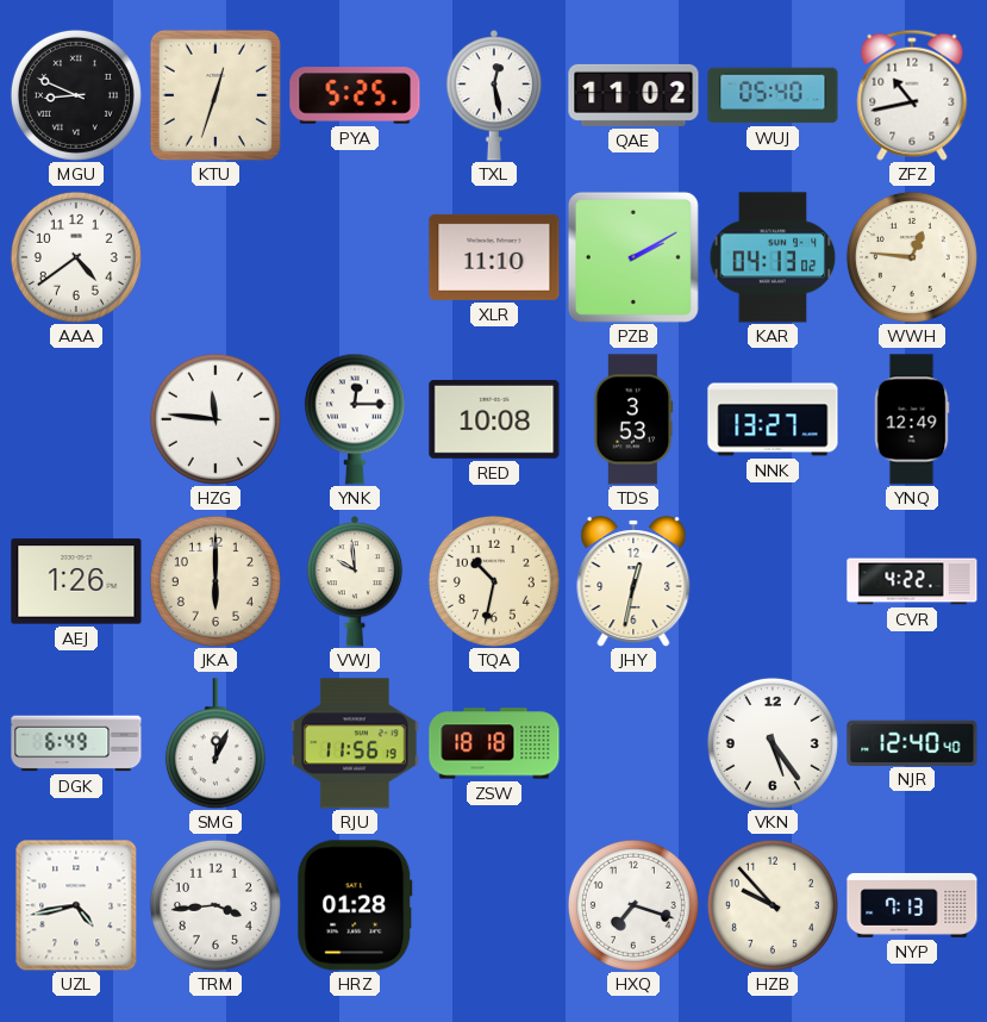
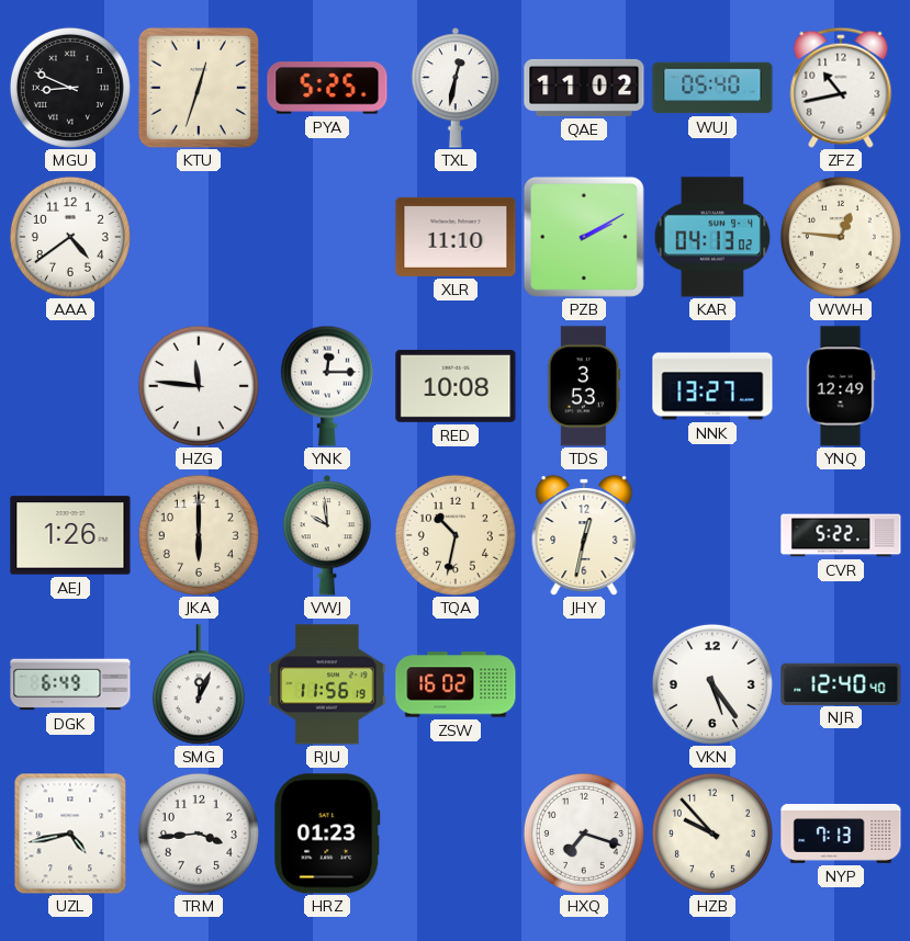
TXL: 12:28 -> 12:32 (456, 88)
CVR: 4:22 -> 5:22 (841, 535)
ZSW: 18:18 -> 16:02 (456, 684)
HRZ: 01:28 -> 01:23 (327, 834)
